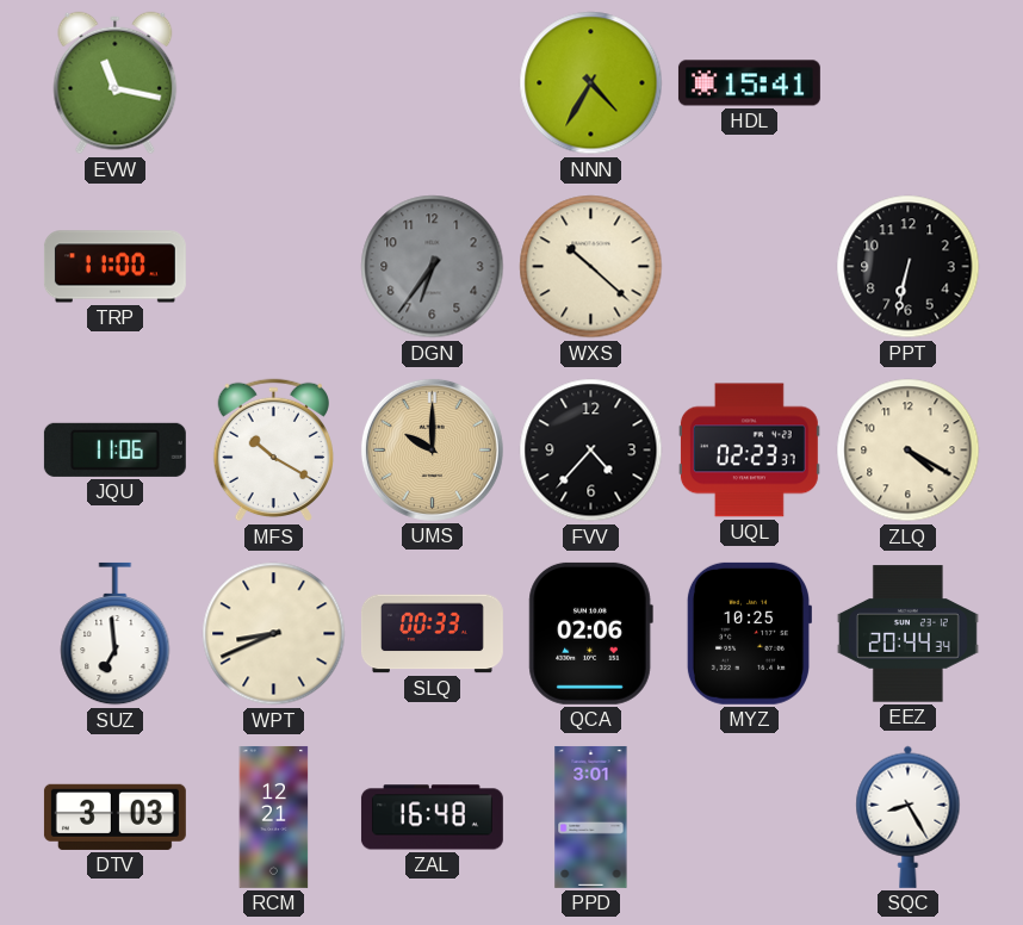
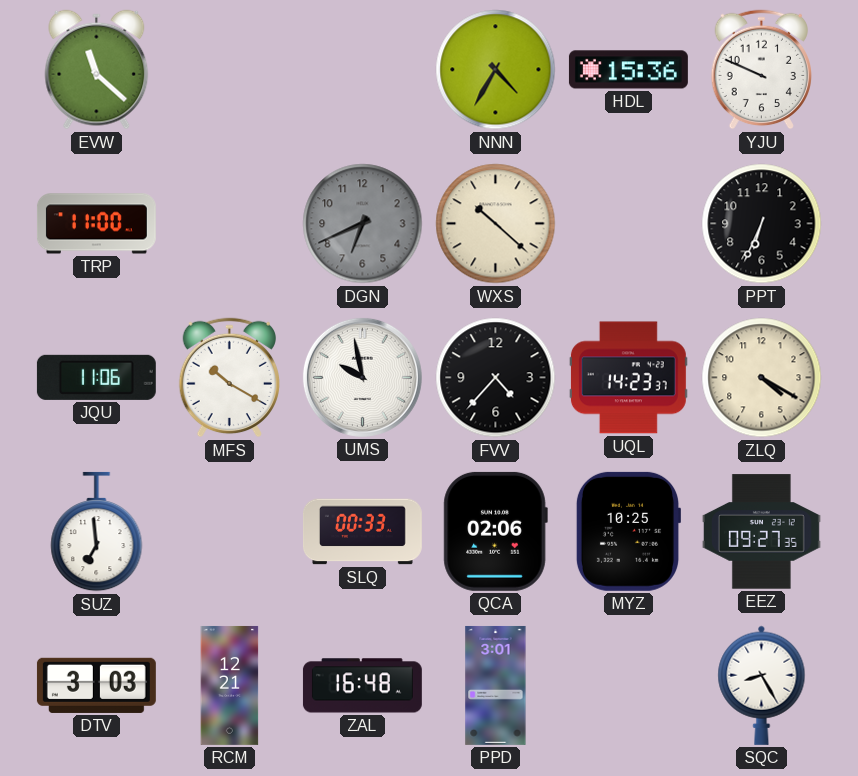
EVW: 11:17 -> 11:22 (97, 70)
HDL: 15:41 -> 15:36 (628, 70)
YJU: none -> 9:49 (761, 70)
DGN: 6:36 -> 6:41 (363, 224)
PPT: 6:32 -> 6:34 (762, 224)
UMS: 10:00 -> 9:58 (362, 377)
UMS dial: champagne -> white (362, 377)
UQL: 02:23 -> 14:23 (628, 378)
WPT: 8:41 -> none (274, 634)
EEZ: 20:44 -> 09:27 (761, 532)
